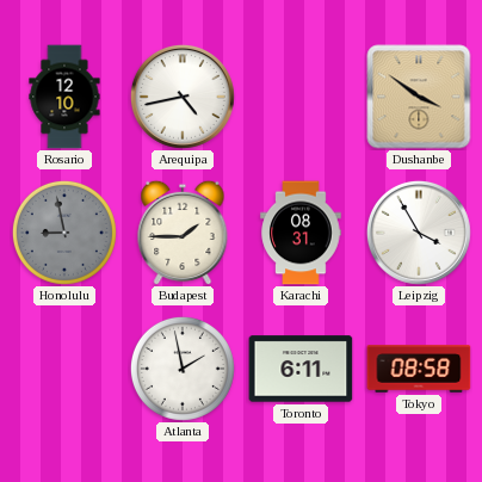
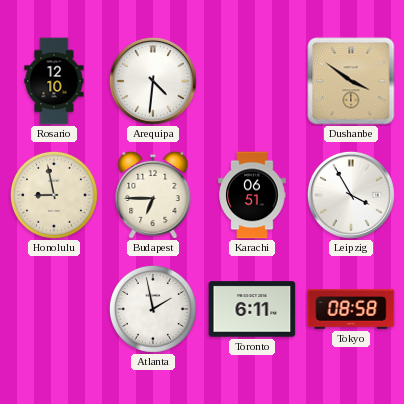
Arequipa: 4:43 -> 4:31 (153, 81)
Honolulu dial: grey -> cream (54, 195)
Budapest: 1:45 -> 6:45 (153, 195)
Karachi: 08:31 -> 06:51 (252, 195)
